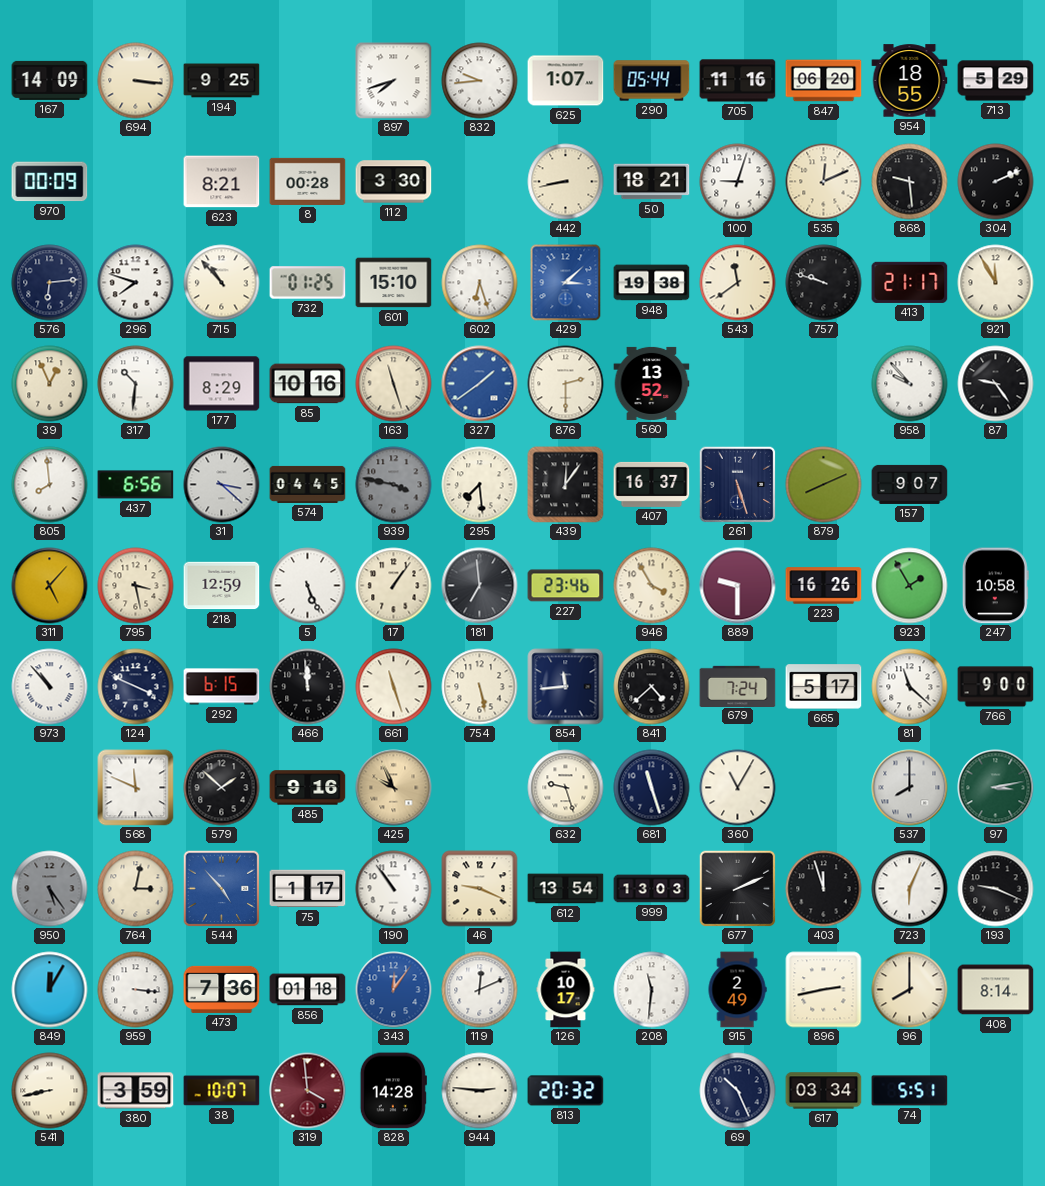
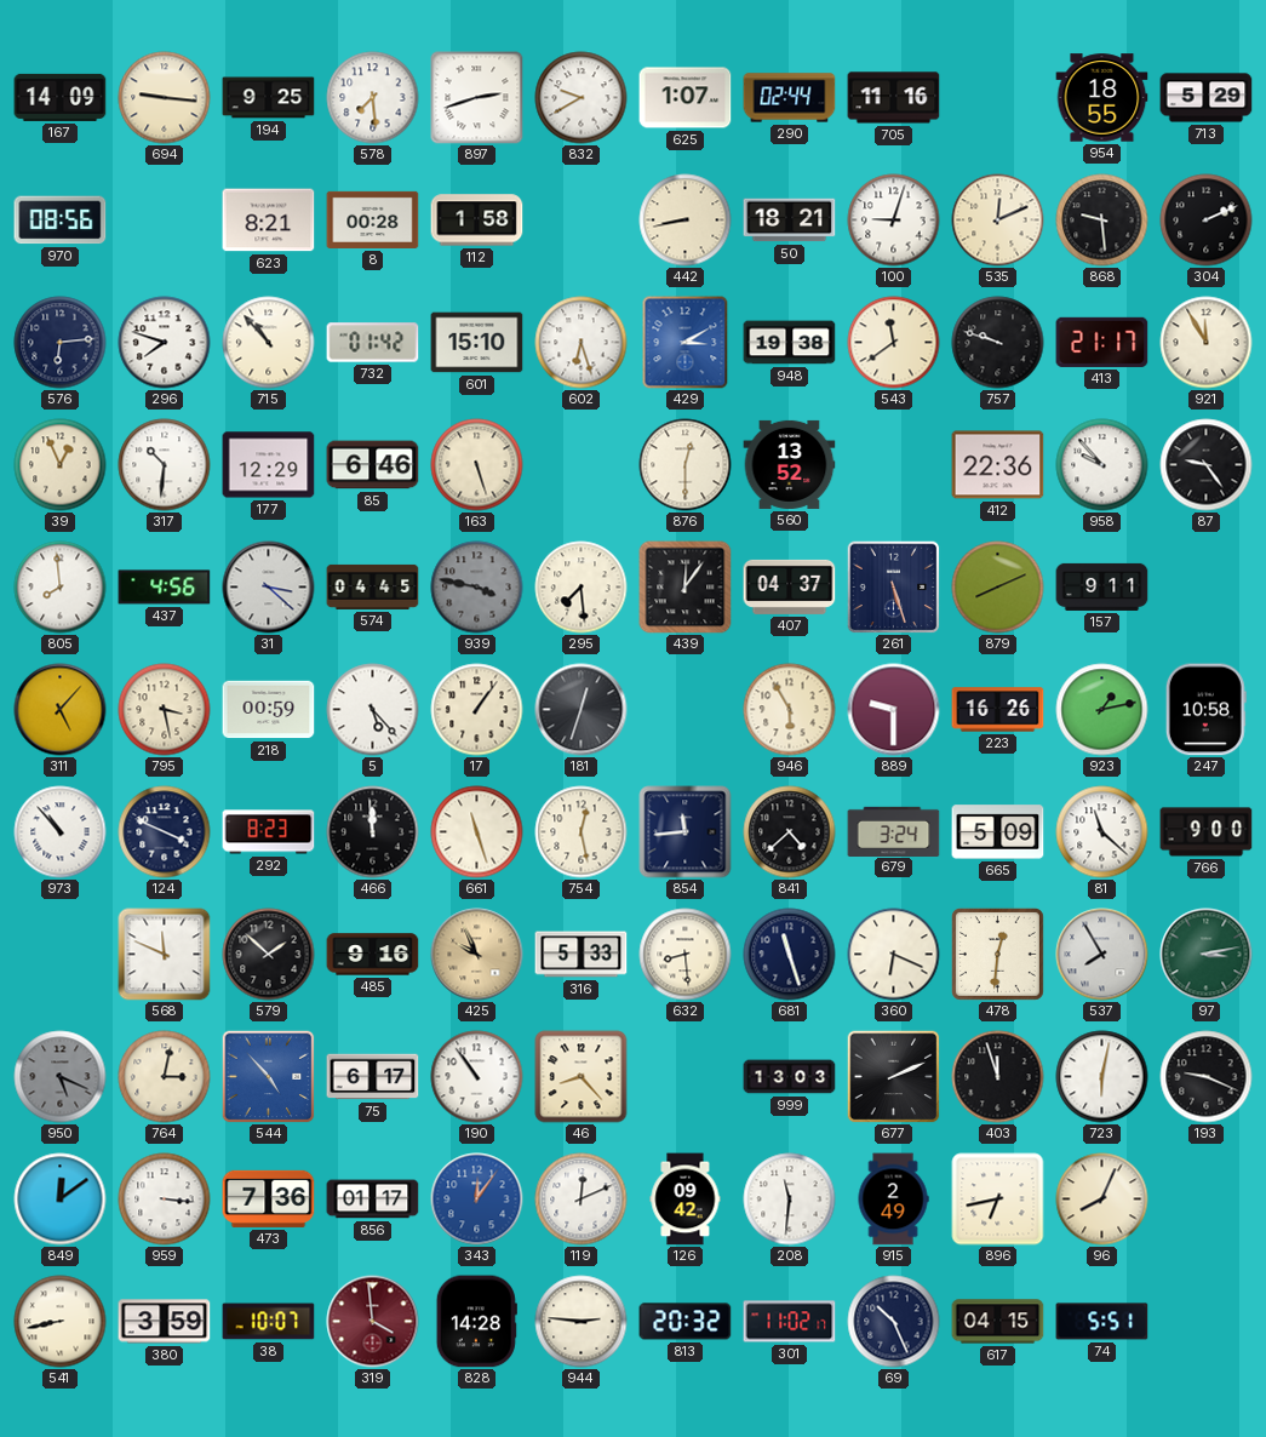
694: 3:16 -> 9:16 (165, 98)
578: none -> 7:29 (373, 98)
897: 7:42 -> 2:42 (477, 98)
832: 9:44 -> 9:40 (582, 98)
290: 05:44 -> 02:44 (790, 98)
847: 06:20 -> none (824, 81)
970: 00:09 -> 08:56 (61, 221)
112: 3:30 -> 1:58 (477, 221)
732: 01:25 -> 01:42 (373, 343)
429: 3:08 -> 3:10 (686, 343)
177: 8:29 -> 12:29 (269, 465)
85: 10:16 -> 6:46 (373, 465)
163: 11:27 -> 5:27 (477, 465)
327: 1:39 -> none (480, 384)
876: 2:30 -> 12:30 (686, 465)
412: none -> 22:36 (998, 465)
437: 6:56 -> 4:56 (165, 588)
407: 16:37 -> 04:37 (790, 586)
157: 9:07 -> 9:11 (1102, 586)
218: 12:59 -> 00:59 (269, 710)
5: 5:26 -> 5:23 (373, 710)
181: 6:59 -> 12:33 (582, 710)
227: 23:46 -> none (566, 586)
946: 3:55 -> 5:55 (790, 710)
923: 1:55 -> 1:13 (1102, 710)
292: 6:15 -> 8:23 (269, 832)
754: 5:28 -> 12:28 (582, 832)
679: 7:24 -> 3:24 (894, 831)
665: 5:17 -> 5:09 (998, 832)
316: none -> 5:33 (582, 955)
632: 9:27 -> 8:29 (686, 955)
360: 11:05 -> 6:19 (894, 955)
478: none -> 12:31 (997, 954)
537: 8:00 -> 7:55 (1102, 955)
950: 5:24 -> 5:19 (61, 1077)
75: 1:17 -> 6:17 (373, 1077)
46: 9:19 -> 8:23 (582, 1077)
612: 13:54 -> none (566, 889)
723: 6:04 -> 6:02 (1102, 1077)
849: 12:05 -> 12:09 (61, 1200)
856: 01:18 -> 01:17 (373, 1200)
126: 10:17 -> 09:42 (686, 1200)
896: 2:43 -> 6:43 (998, 1200)
96: 8:00 -> 8:04 (1102, 1200)
408: 8:14 -> none (996, 990)
301: none -> 11:02 (790, 1322)
617: 03:34 -> 04:15 (998, 1322)
